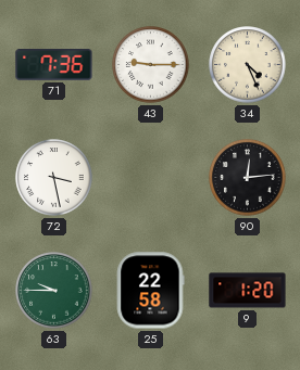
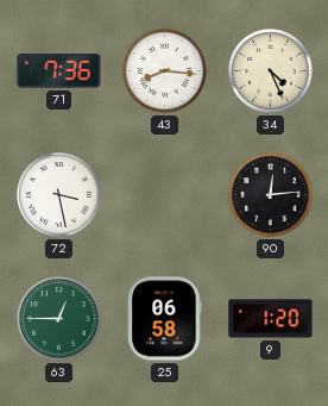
43: 9:15 -> 8:16 (165, 71)
63: 9:45 -> 12:45 (59, 319)
25: 22:58 -> 06:58 (164, 319)
